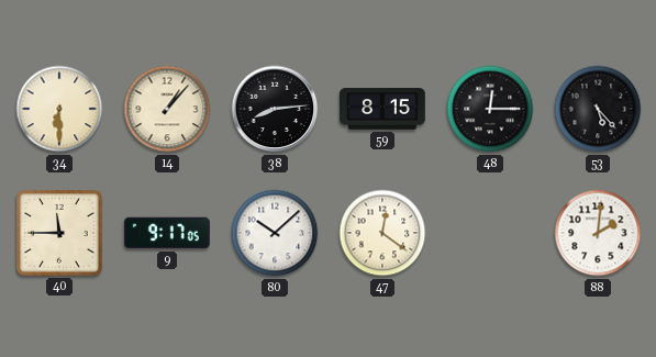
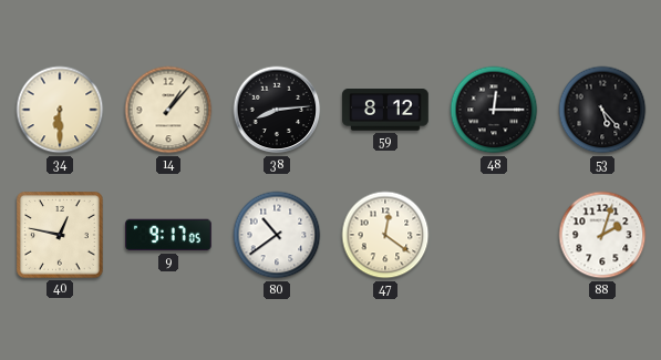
59: 8:15 -> 8:12 (385, 110)
40: 11:45 -> 12:47 (61, 236)
80: 10:08 -> 10:39 (277, 235)
88: 2:01 -> 2:03 (602, 235)
